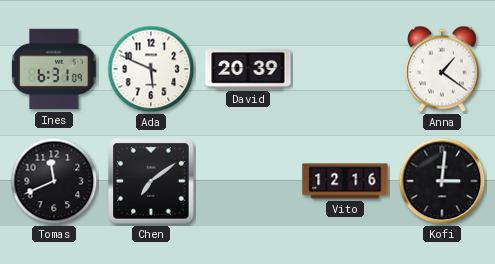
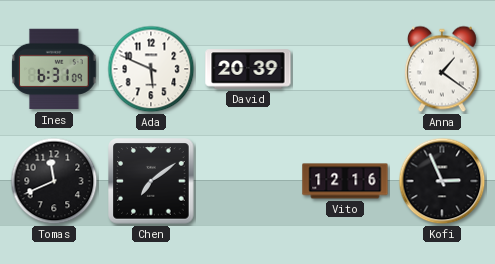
Kofi: 3:01 -> 2:56 (442, 181)
